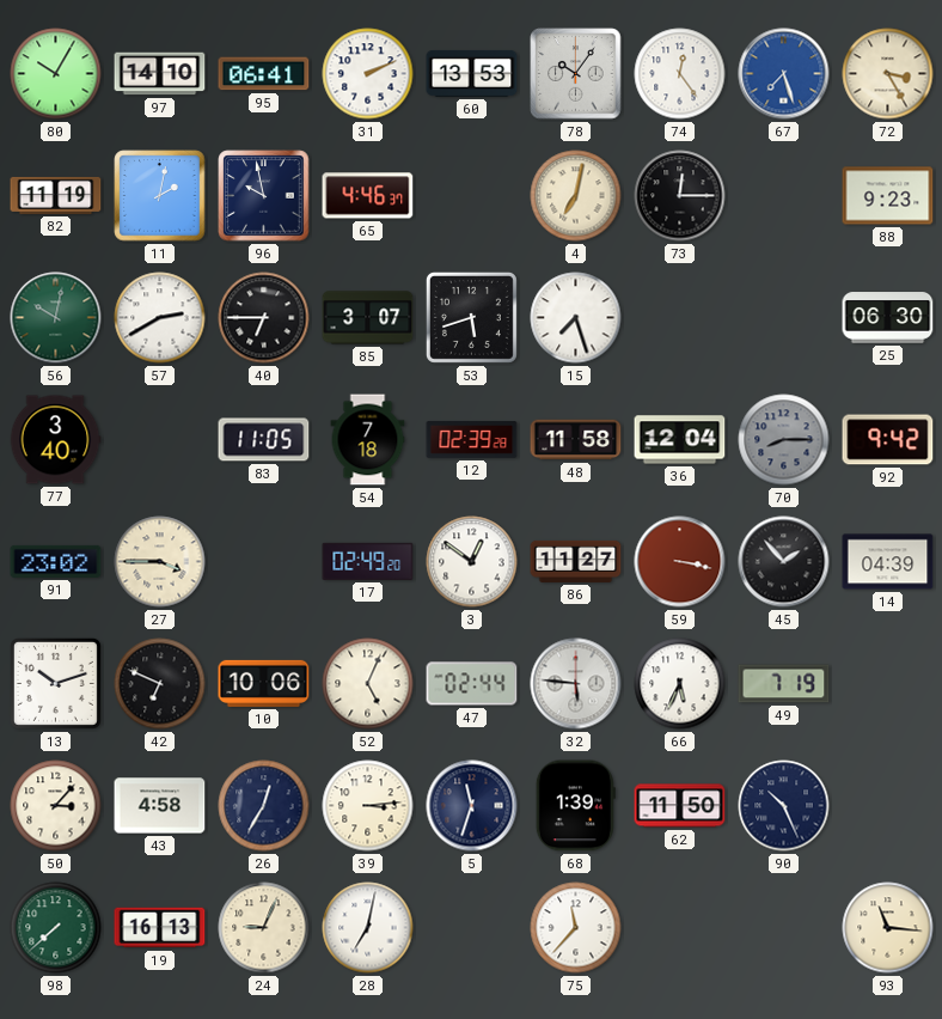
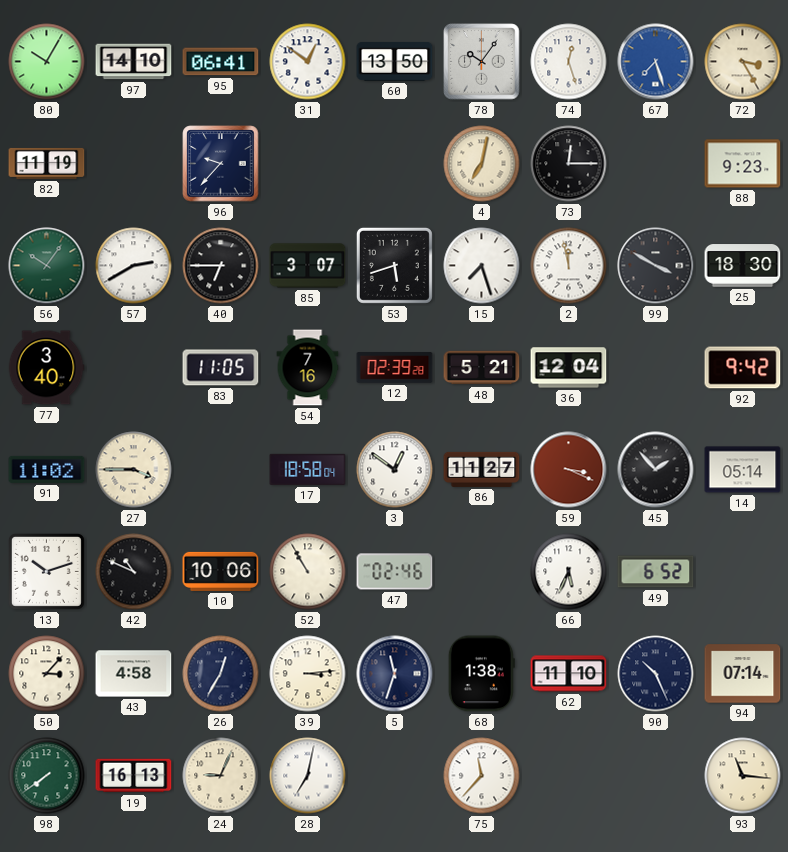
31: 2:11 -> 12:51 (308, 62)
60: 13:53 -> 13:50 (395, 61)
74: 12:24 -> 12:27 (569, 62)
11: 2:02 -> none (160, 196)
96: 9:58 -> 9:37 (221, 164)
65: 4:46 -> none (368, 196)
56: 10:02 -> 10:06 (47, 266)
2: none -> 11:58 (569, 266)
99: none -> 3:50 (656, 266)
25: 06:30 -> 18:30 (743, 266)
54: 7:18 -> 7:16 (308, 368)
48: 11:58 -> 5:21 (482, 368)
70: 8:15 -> none (784, 440)
91: 23:02 -> 11:02 (47, 469)
17: 02:49 -> 18:58 (308, 469)
59: 3:17 -> 3:19 (569, 470)
14: 04:39 -> 05:14 (743, 470)
42: 6:49 -> 10:49 (134, 572)
52: 5:04 -> 10:55 (308, 572)
47: 02:44 -> 02:46 (395, 572)
32: 5:46 -> none (576, 684)
49: 7:19 -> 6:52 (656, 572)
68: 1:39 -> 1:38 (481, 674)
62: 11:50 -> 11:10 (569, 674)
94: none -> 07:14 (743, 674)
98: 7:38 -> 7:39 (47, 776)
